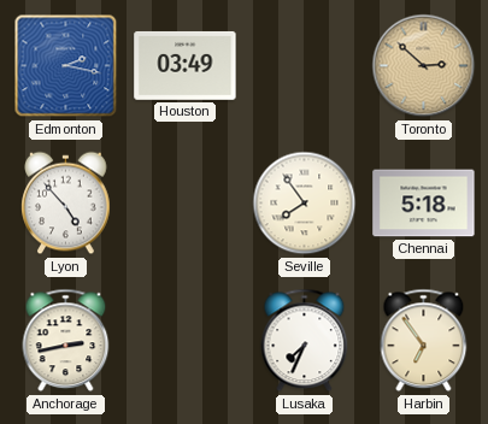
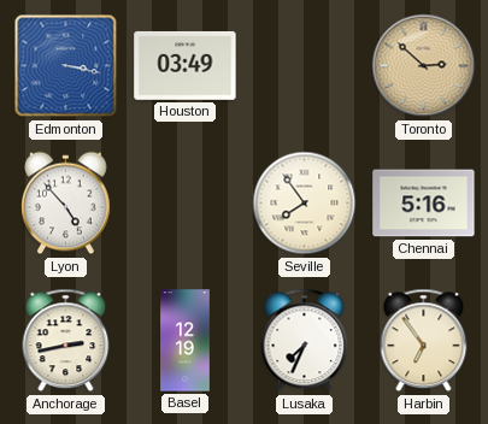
Edmonton: 2:17 -> 3:17 (66, 66)
Chennai: 5:18 -> 5:16 (424, 204)
Basel: none -> 12:19 (186, 341)
